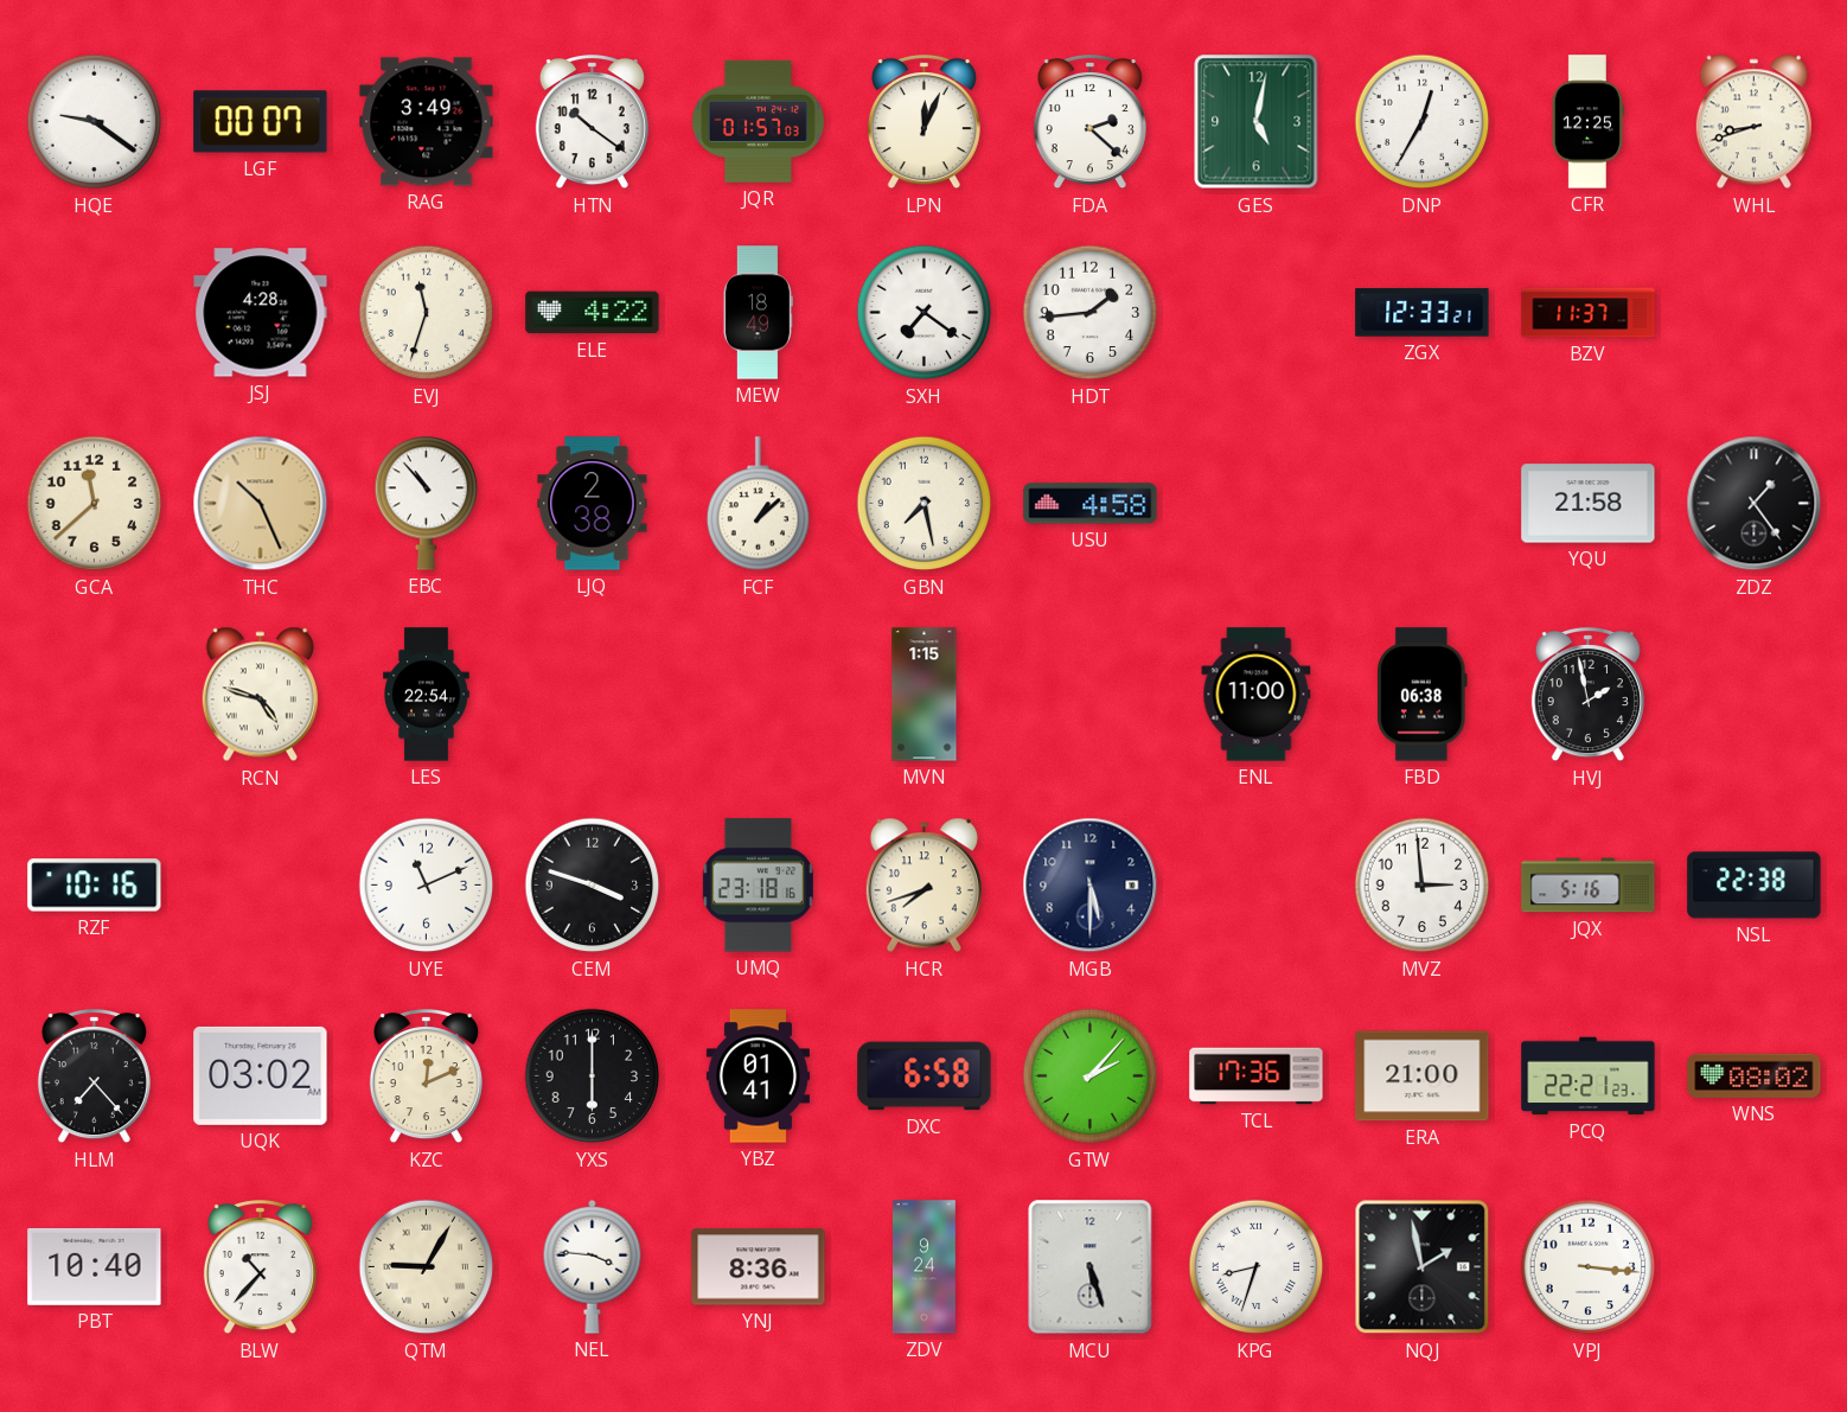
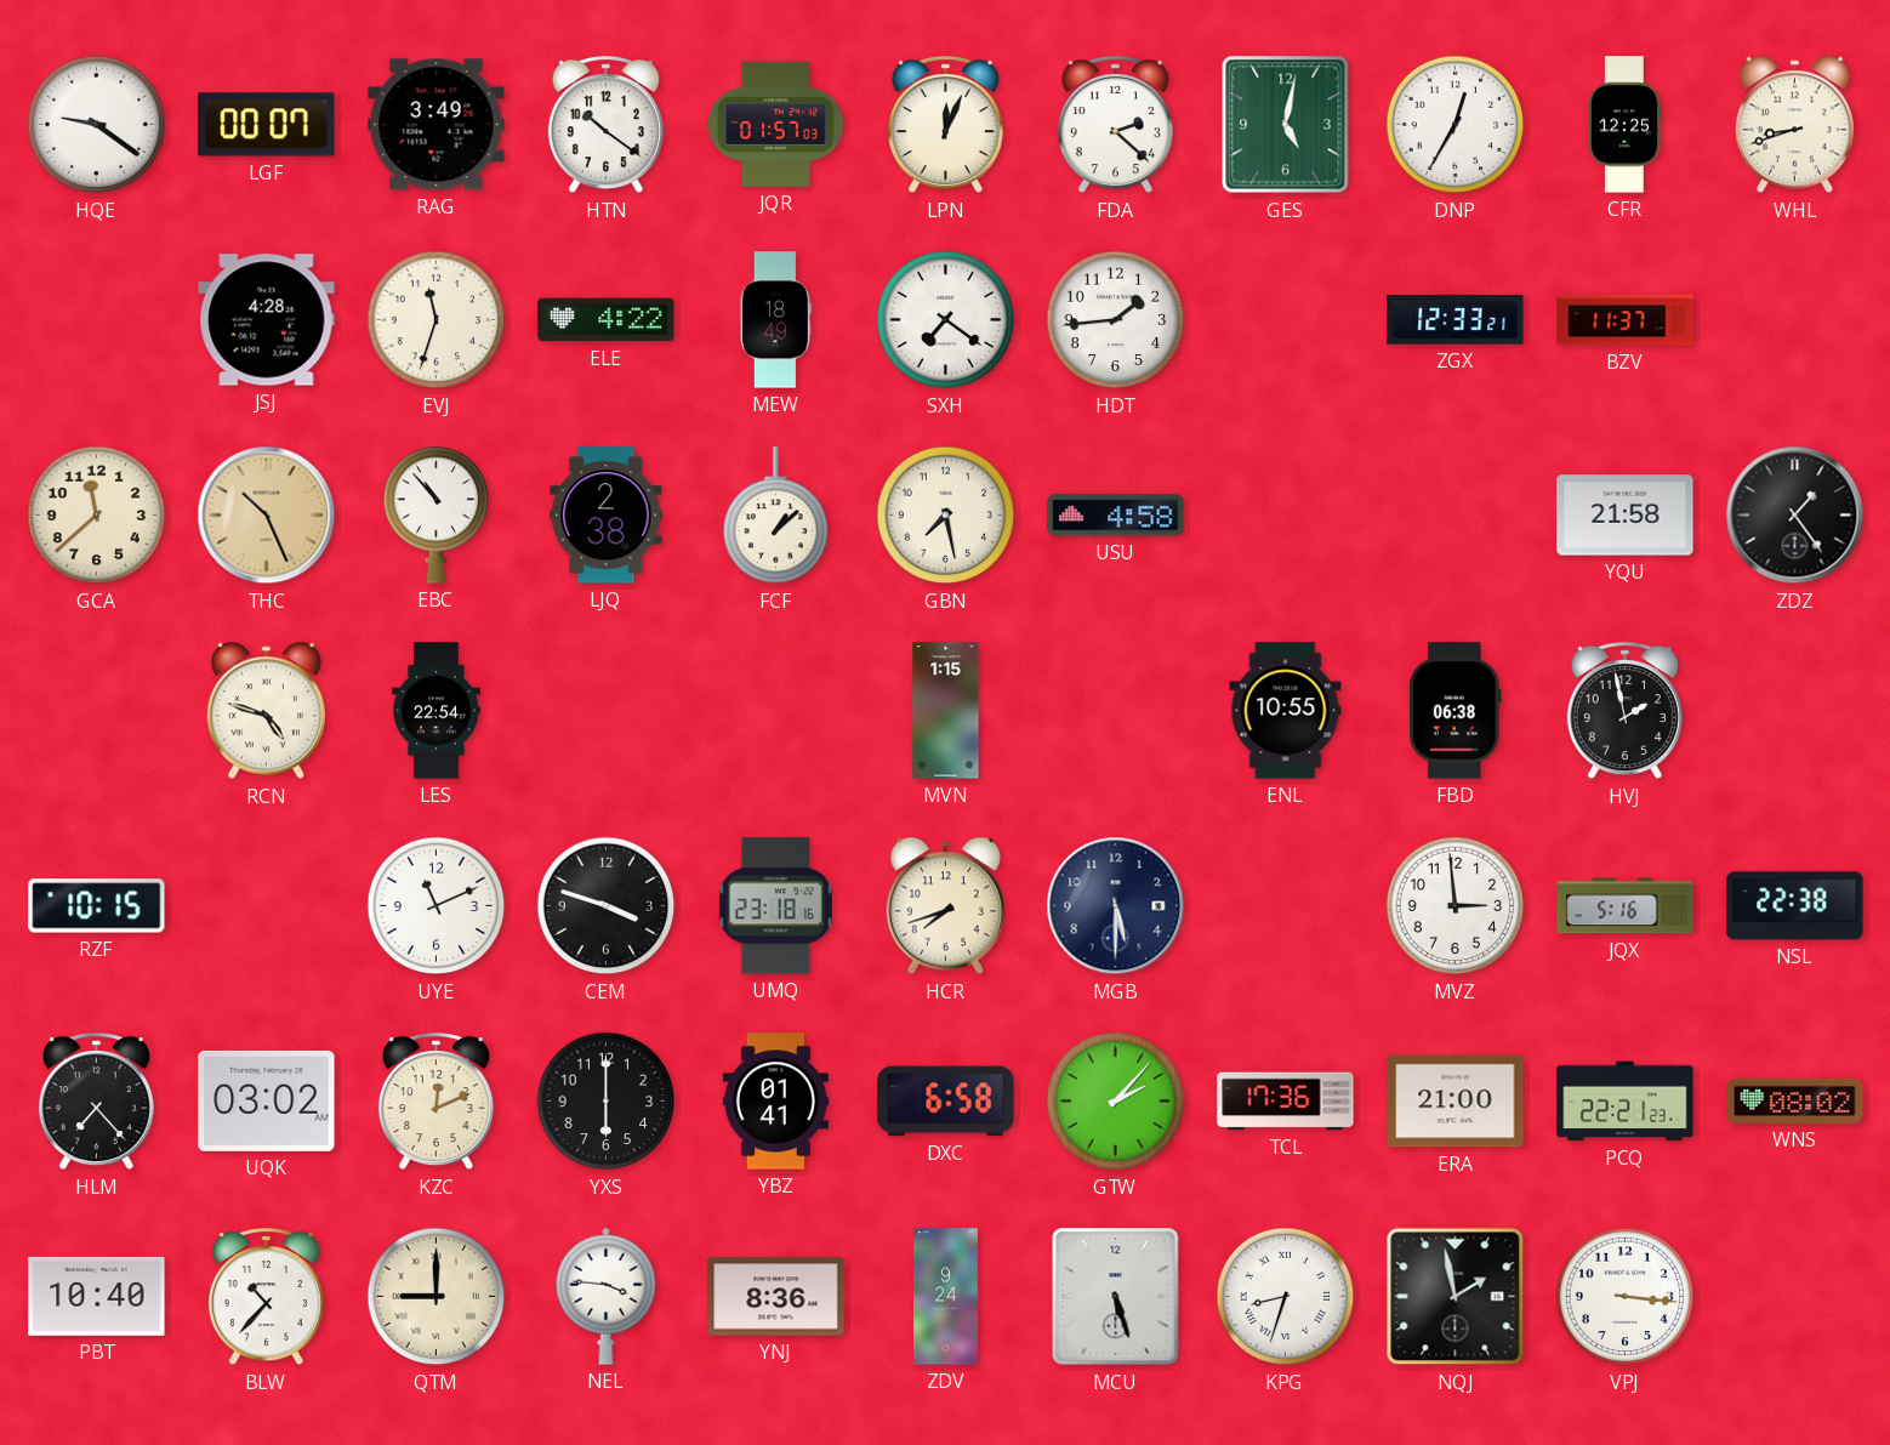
ENL: 11:00 -> 10:55 (1286, 711)
RZF: 10:16 -> 10:15 (97, 906)
QTM: 9:05 -> 9:00 (437, 1297)
